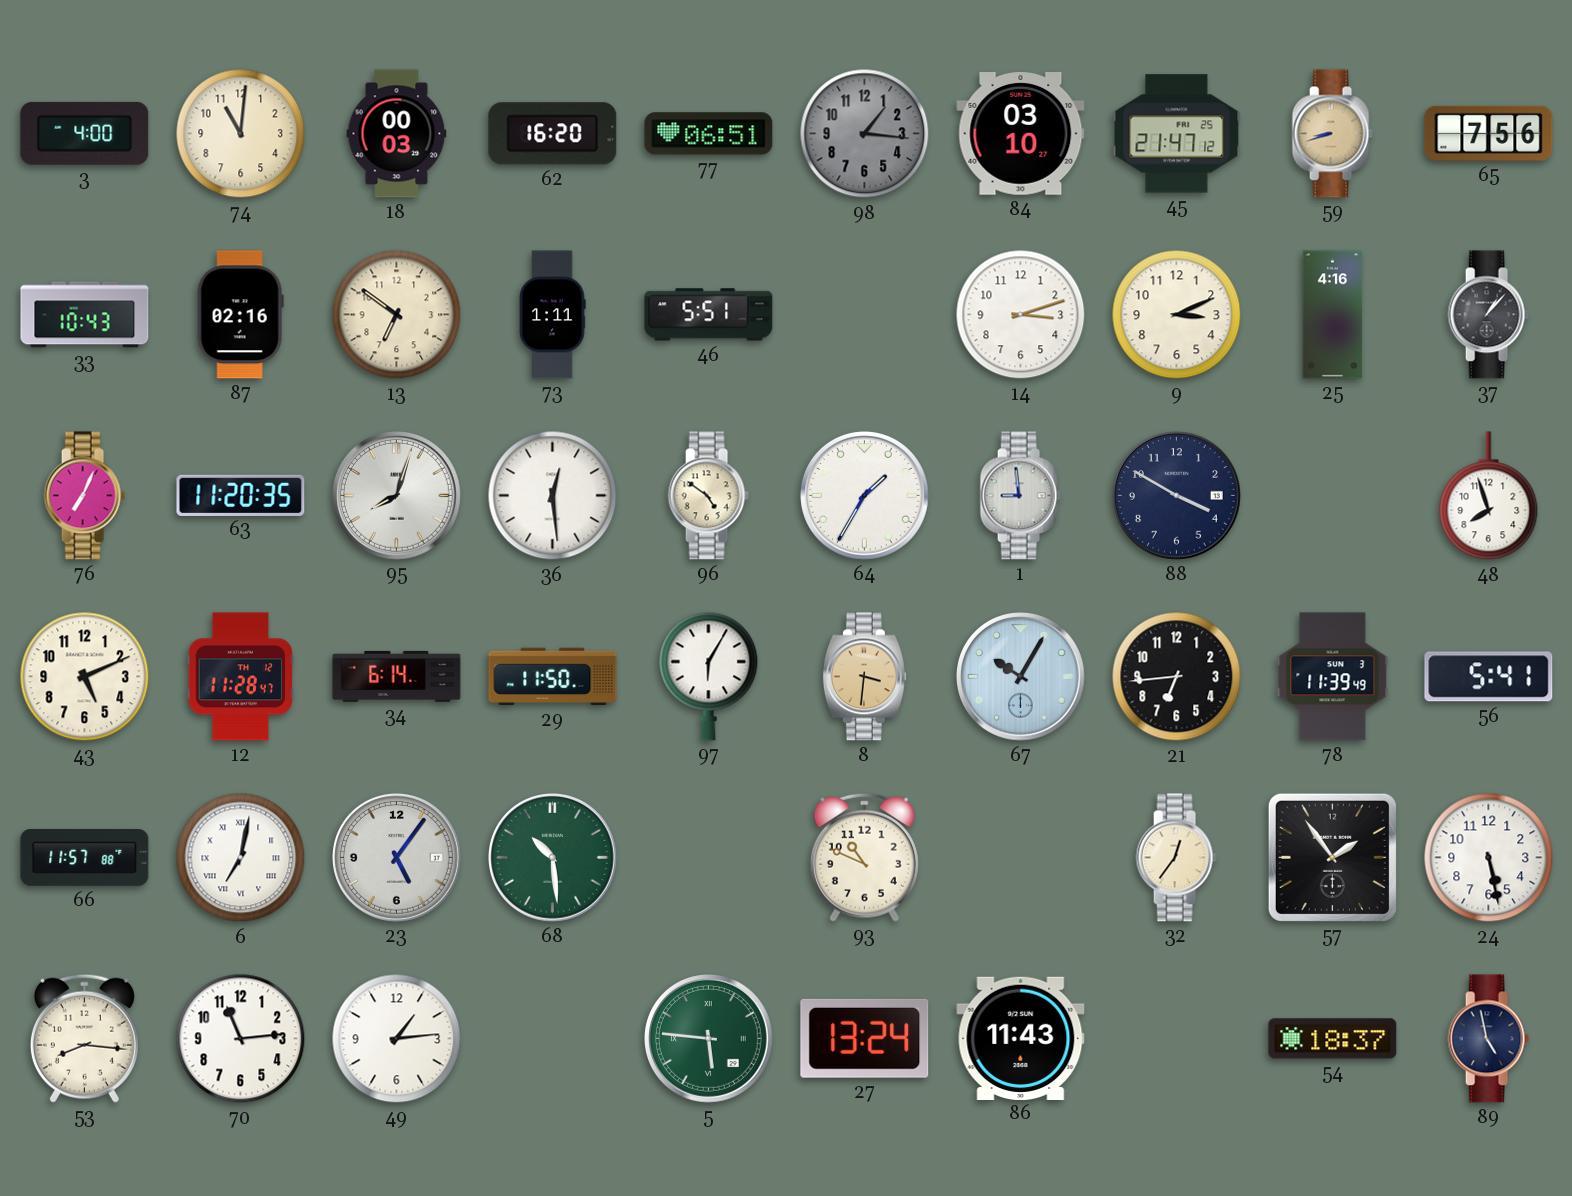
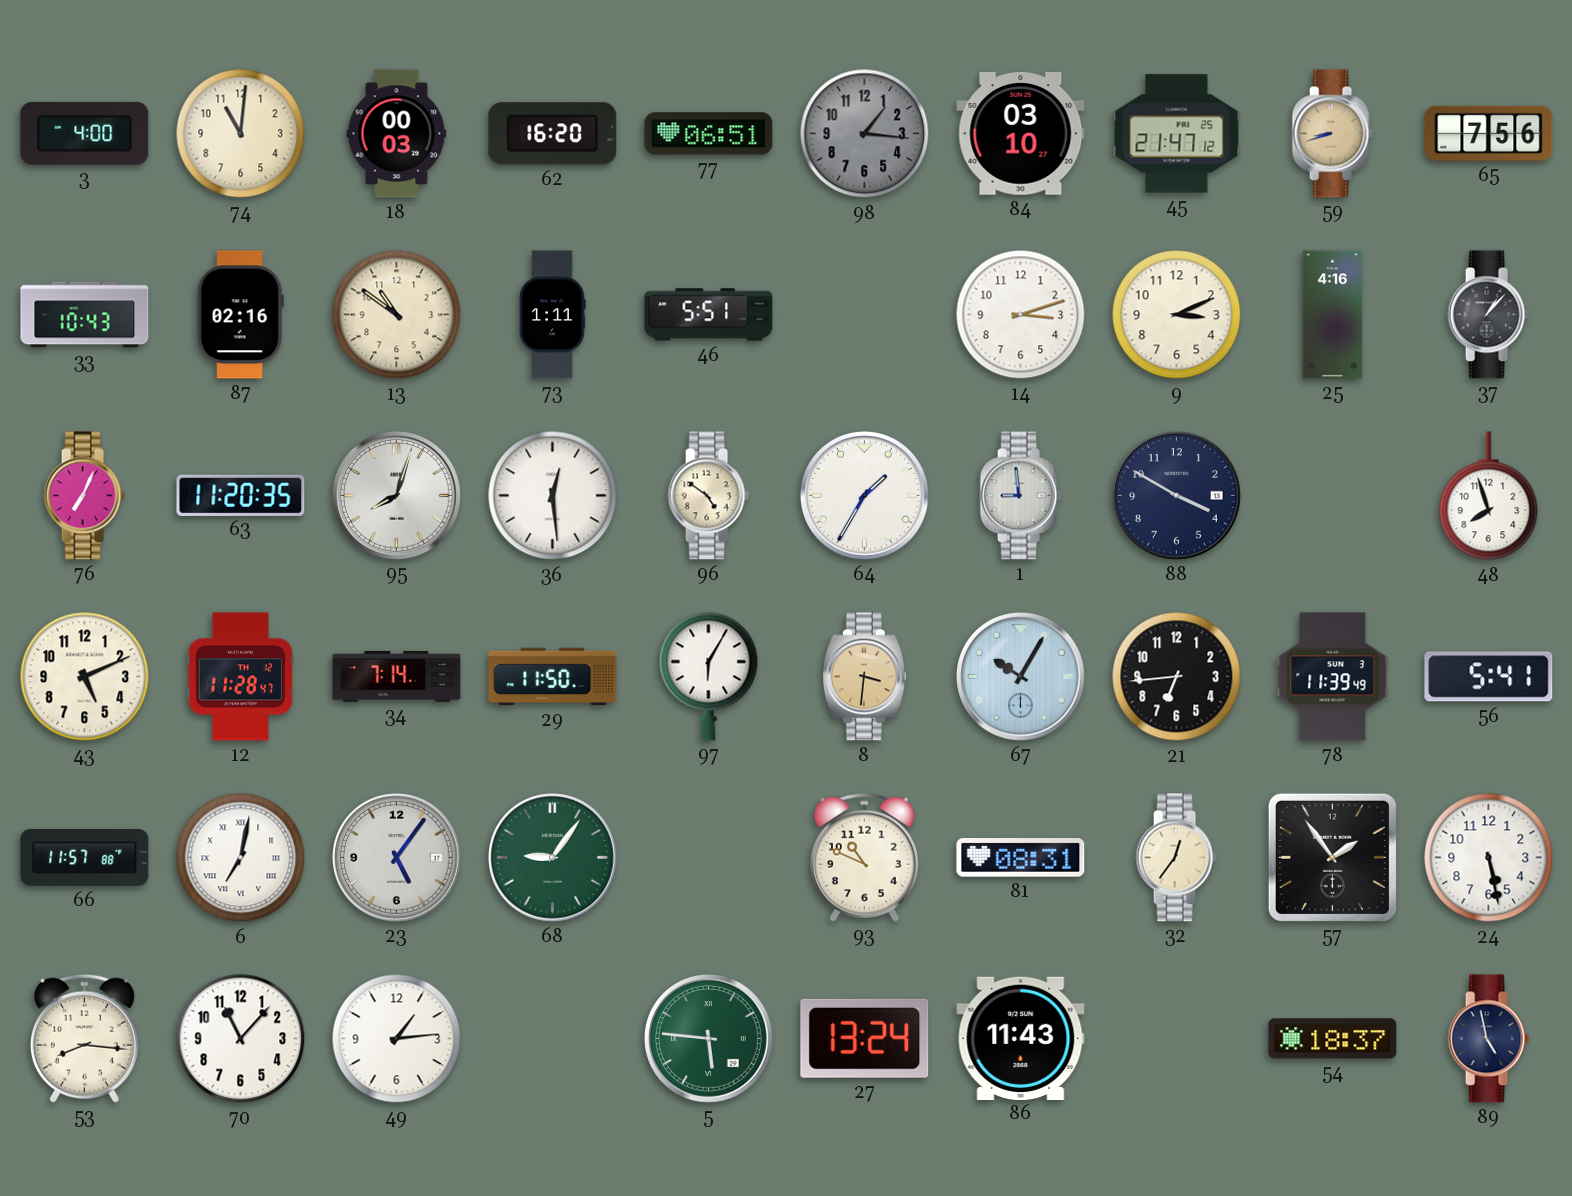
13: 6:51 -> 10:51 (397, 315)
34: 6:14 -> 7:14 (397, 676)
68: 10:29 -> 9:06 (553, 858)
81: none -> 08:31 (1021, 858)
70: 11:14 -> 11:07 (241, 1039)
